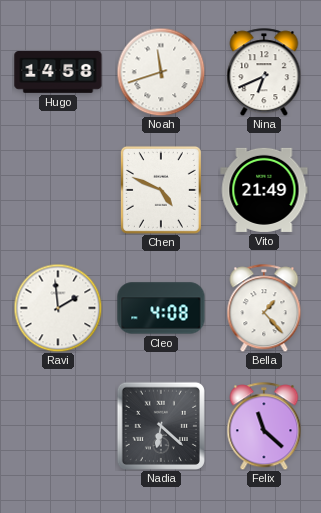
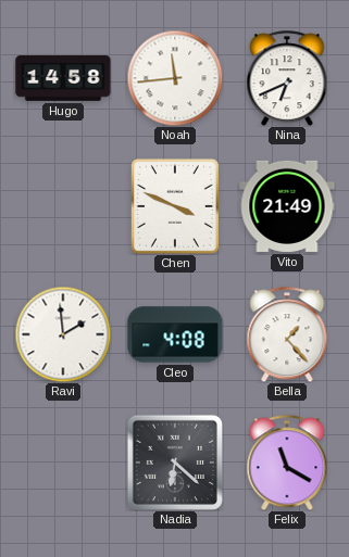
Noah: 11:42 -> 11:44 (175, 78)
Chen: 4:49 -> 3:49 (175, 206)
Felix: 11:22 -> 11:20 (287, 463)
